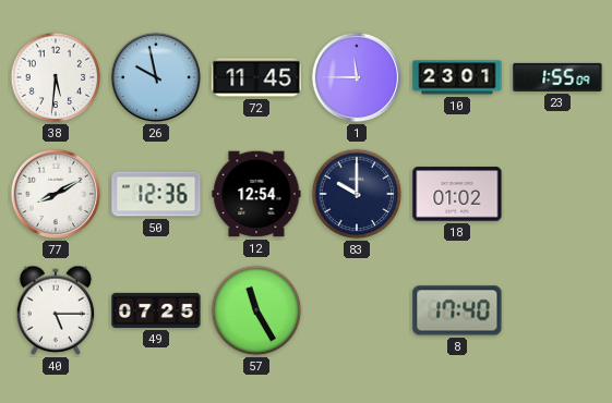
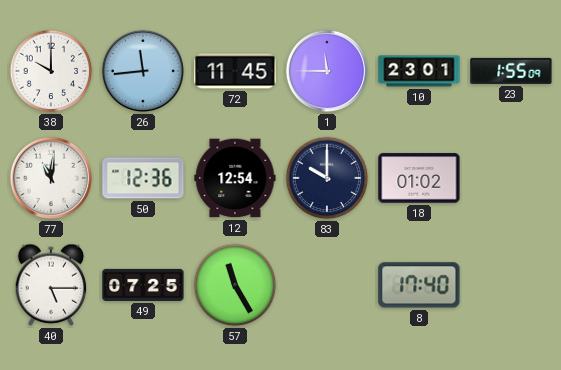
38: 5:31 -> 10:00 (51, 71)
26: 9:58 -> 11:44 (143, 71)
77: 8:10 -> 11:01 (51, 178)
